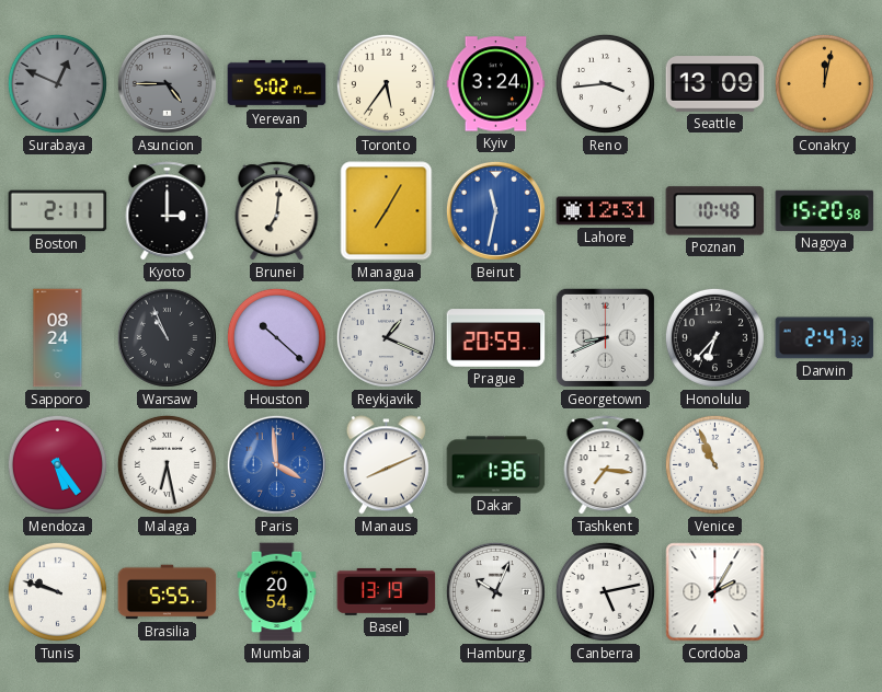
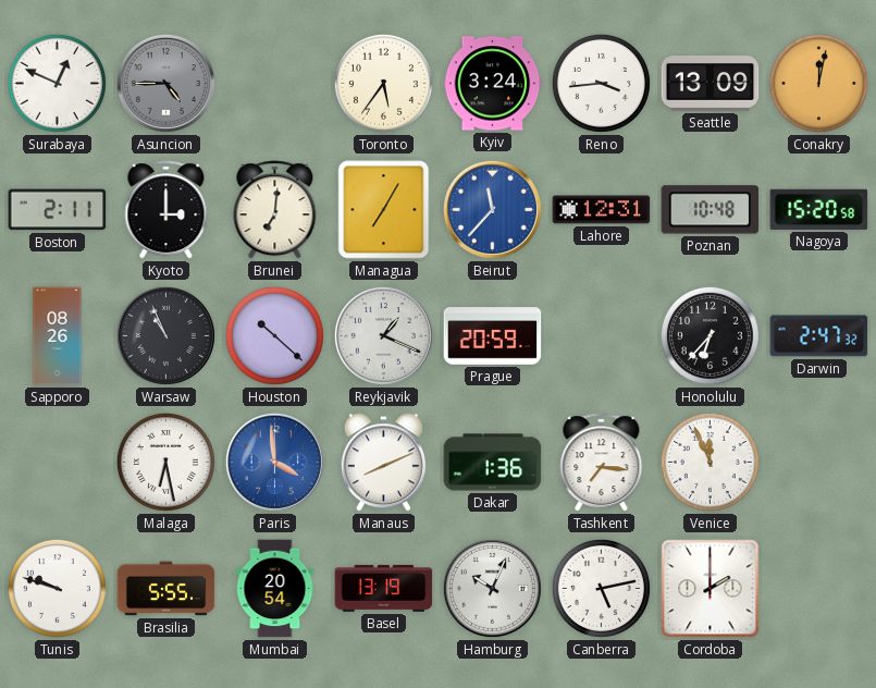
Surabaya dial: grey -> white (57, 83)
Yerevan: 5:02 -> none (277, 83)
Beirut: 11:32 -> 11:37 (492, 209)
Sapporo: 08:24 -> 08:26 (58, 336)
Georgetown: 8:41 -> none (605, 337)
Mendoza: 5:24 -> none (57, 464)
Venice: 10:56 -> 11:56 (710, 462)
Cordoba: 2:05 -> 2:00 (711, 589)
